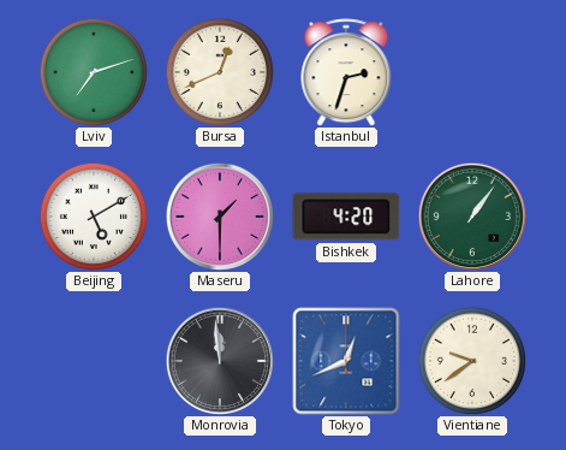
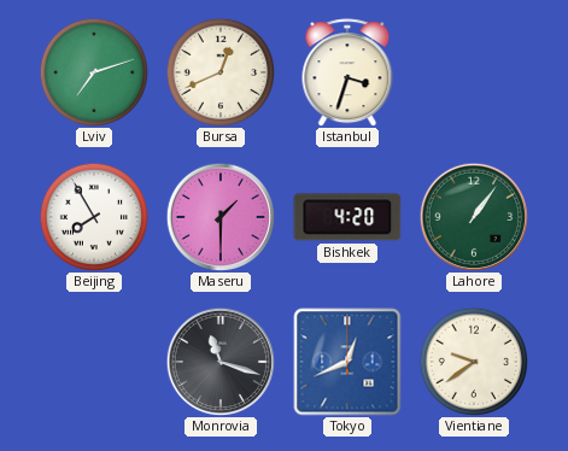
Istanbul: 2:33 -> 3:33 (347, 72)
Beijing: 5:10 -> 7:55 (93, 216)
Monrovia: 11:59 -> 11:18 (219, 361)
